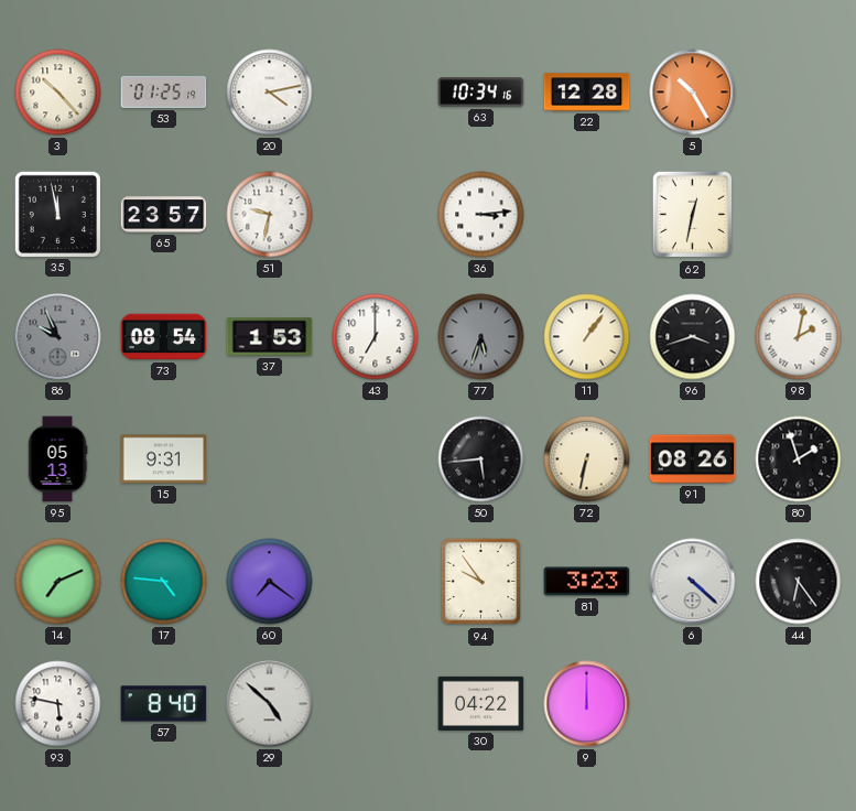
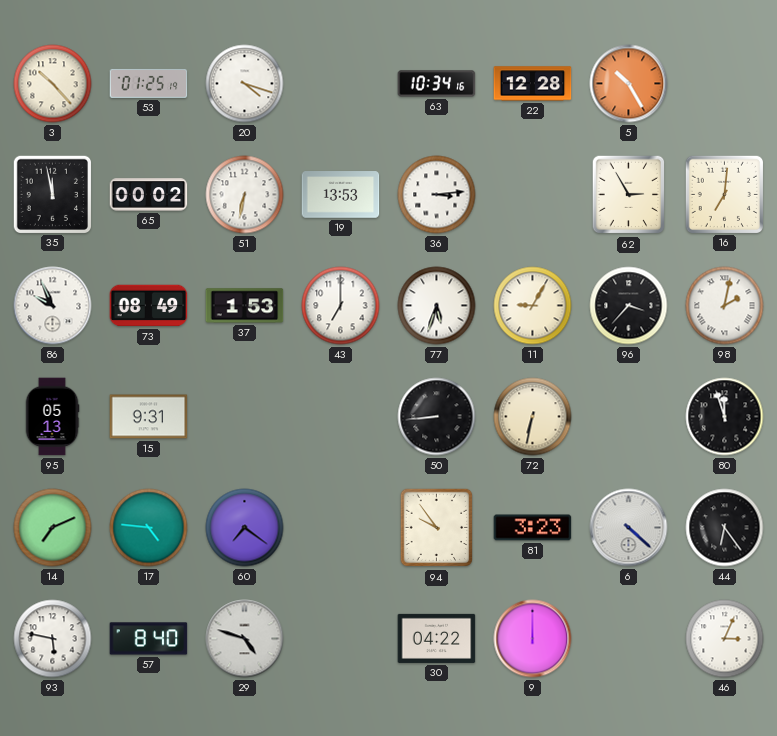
20: 4:13 -> 4:18 (245, 84)
65: 23:57 -> 00:02 (149, 195)
51: 9:32 -> 6:32 (245, 195)
19: none -> 13:53 (341, 195)
62: 12:32 -> 2:55 (629, 195)
16: none -> 7:01 (724, 194)
86 dial: grey -> white (53, 306)
73: 08:54 -> 08:49 (149, 306)
77 dial: grey -> white (437, 306)
11: 1:06 -> 9:05 (533, 306)
96: 3:42 -> 3:37 (629, 306)
50: 5:44 -> 8:44 (437, 417)
91: 08:26 -> none (693, 459)
80: 1:57 -> 11:57 (725, 417)
29: 4:52 -> 4:48 (245, 639)
46: none -> 3:04 (725, 639)
